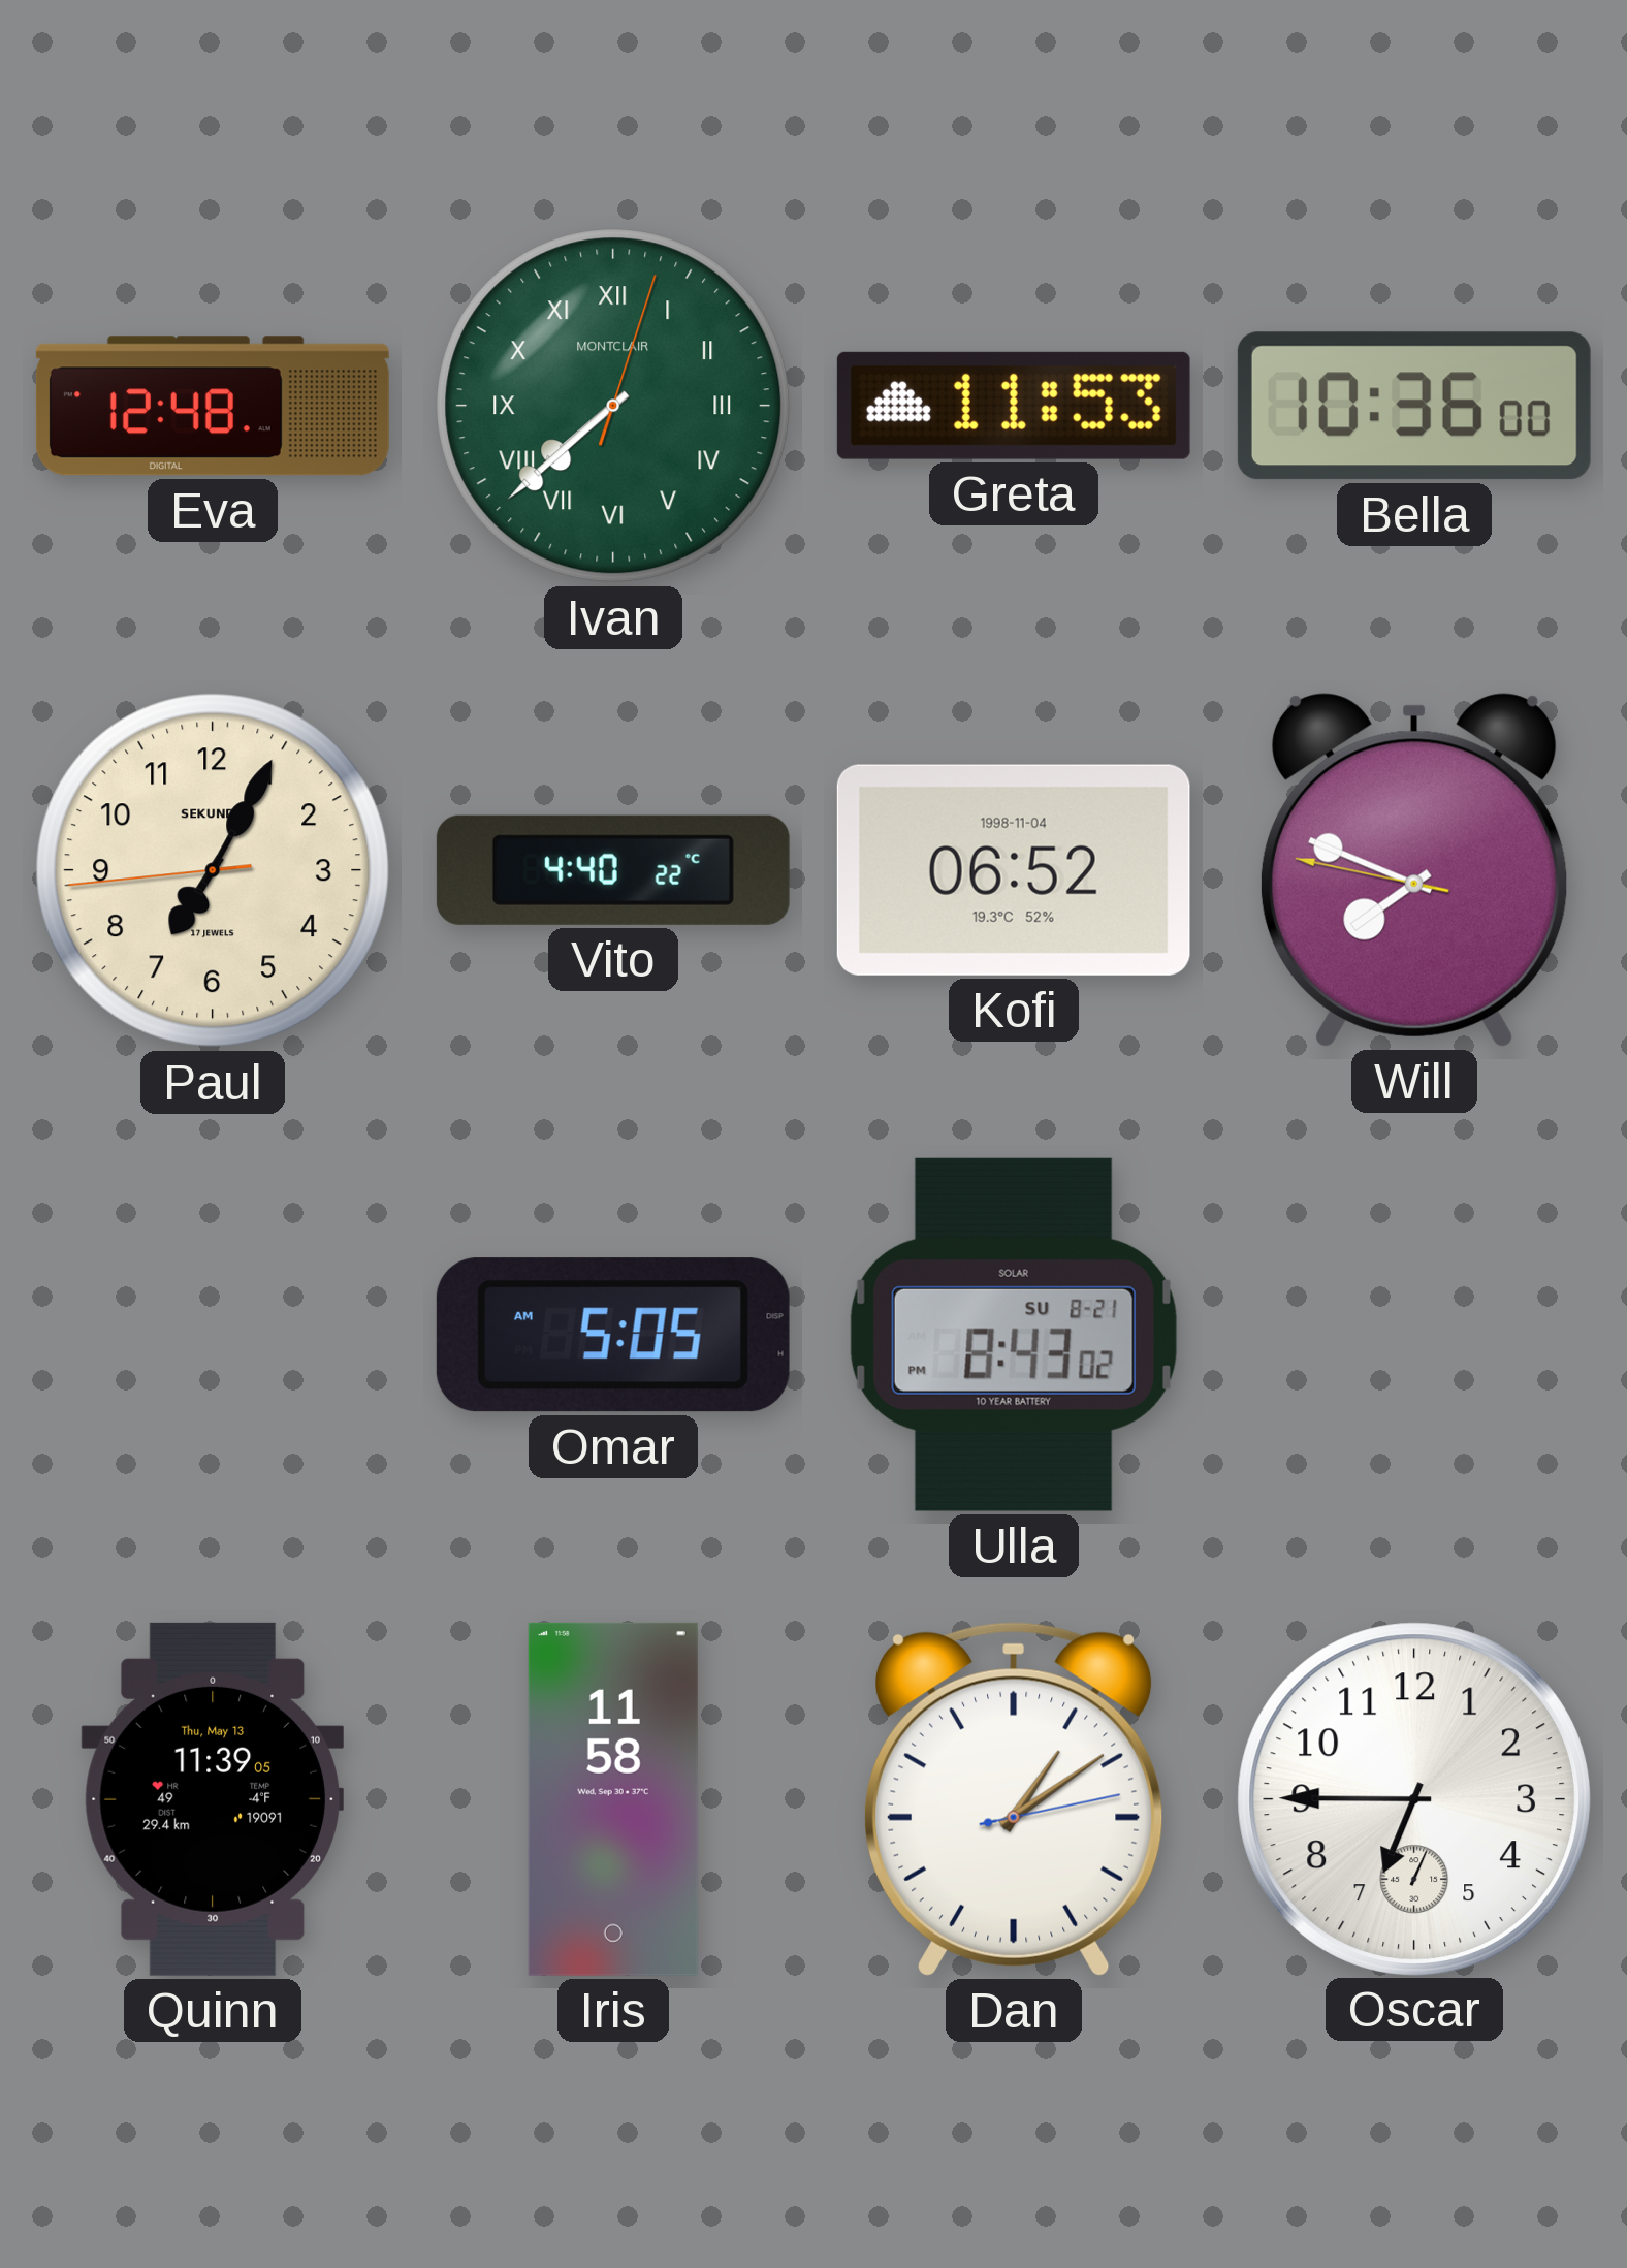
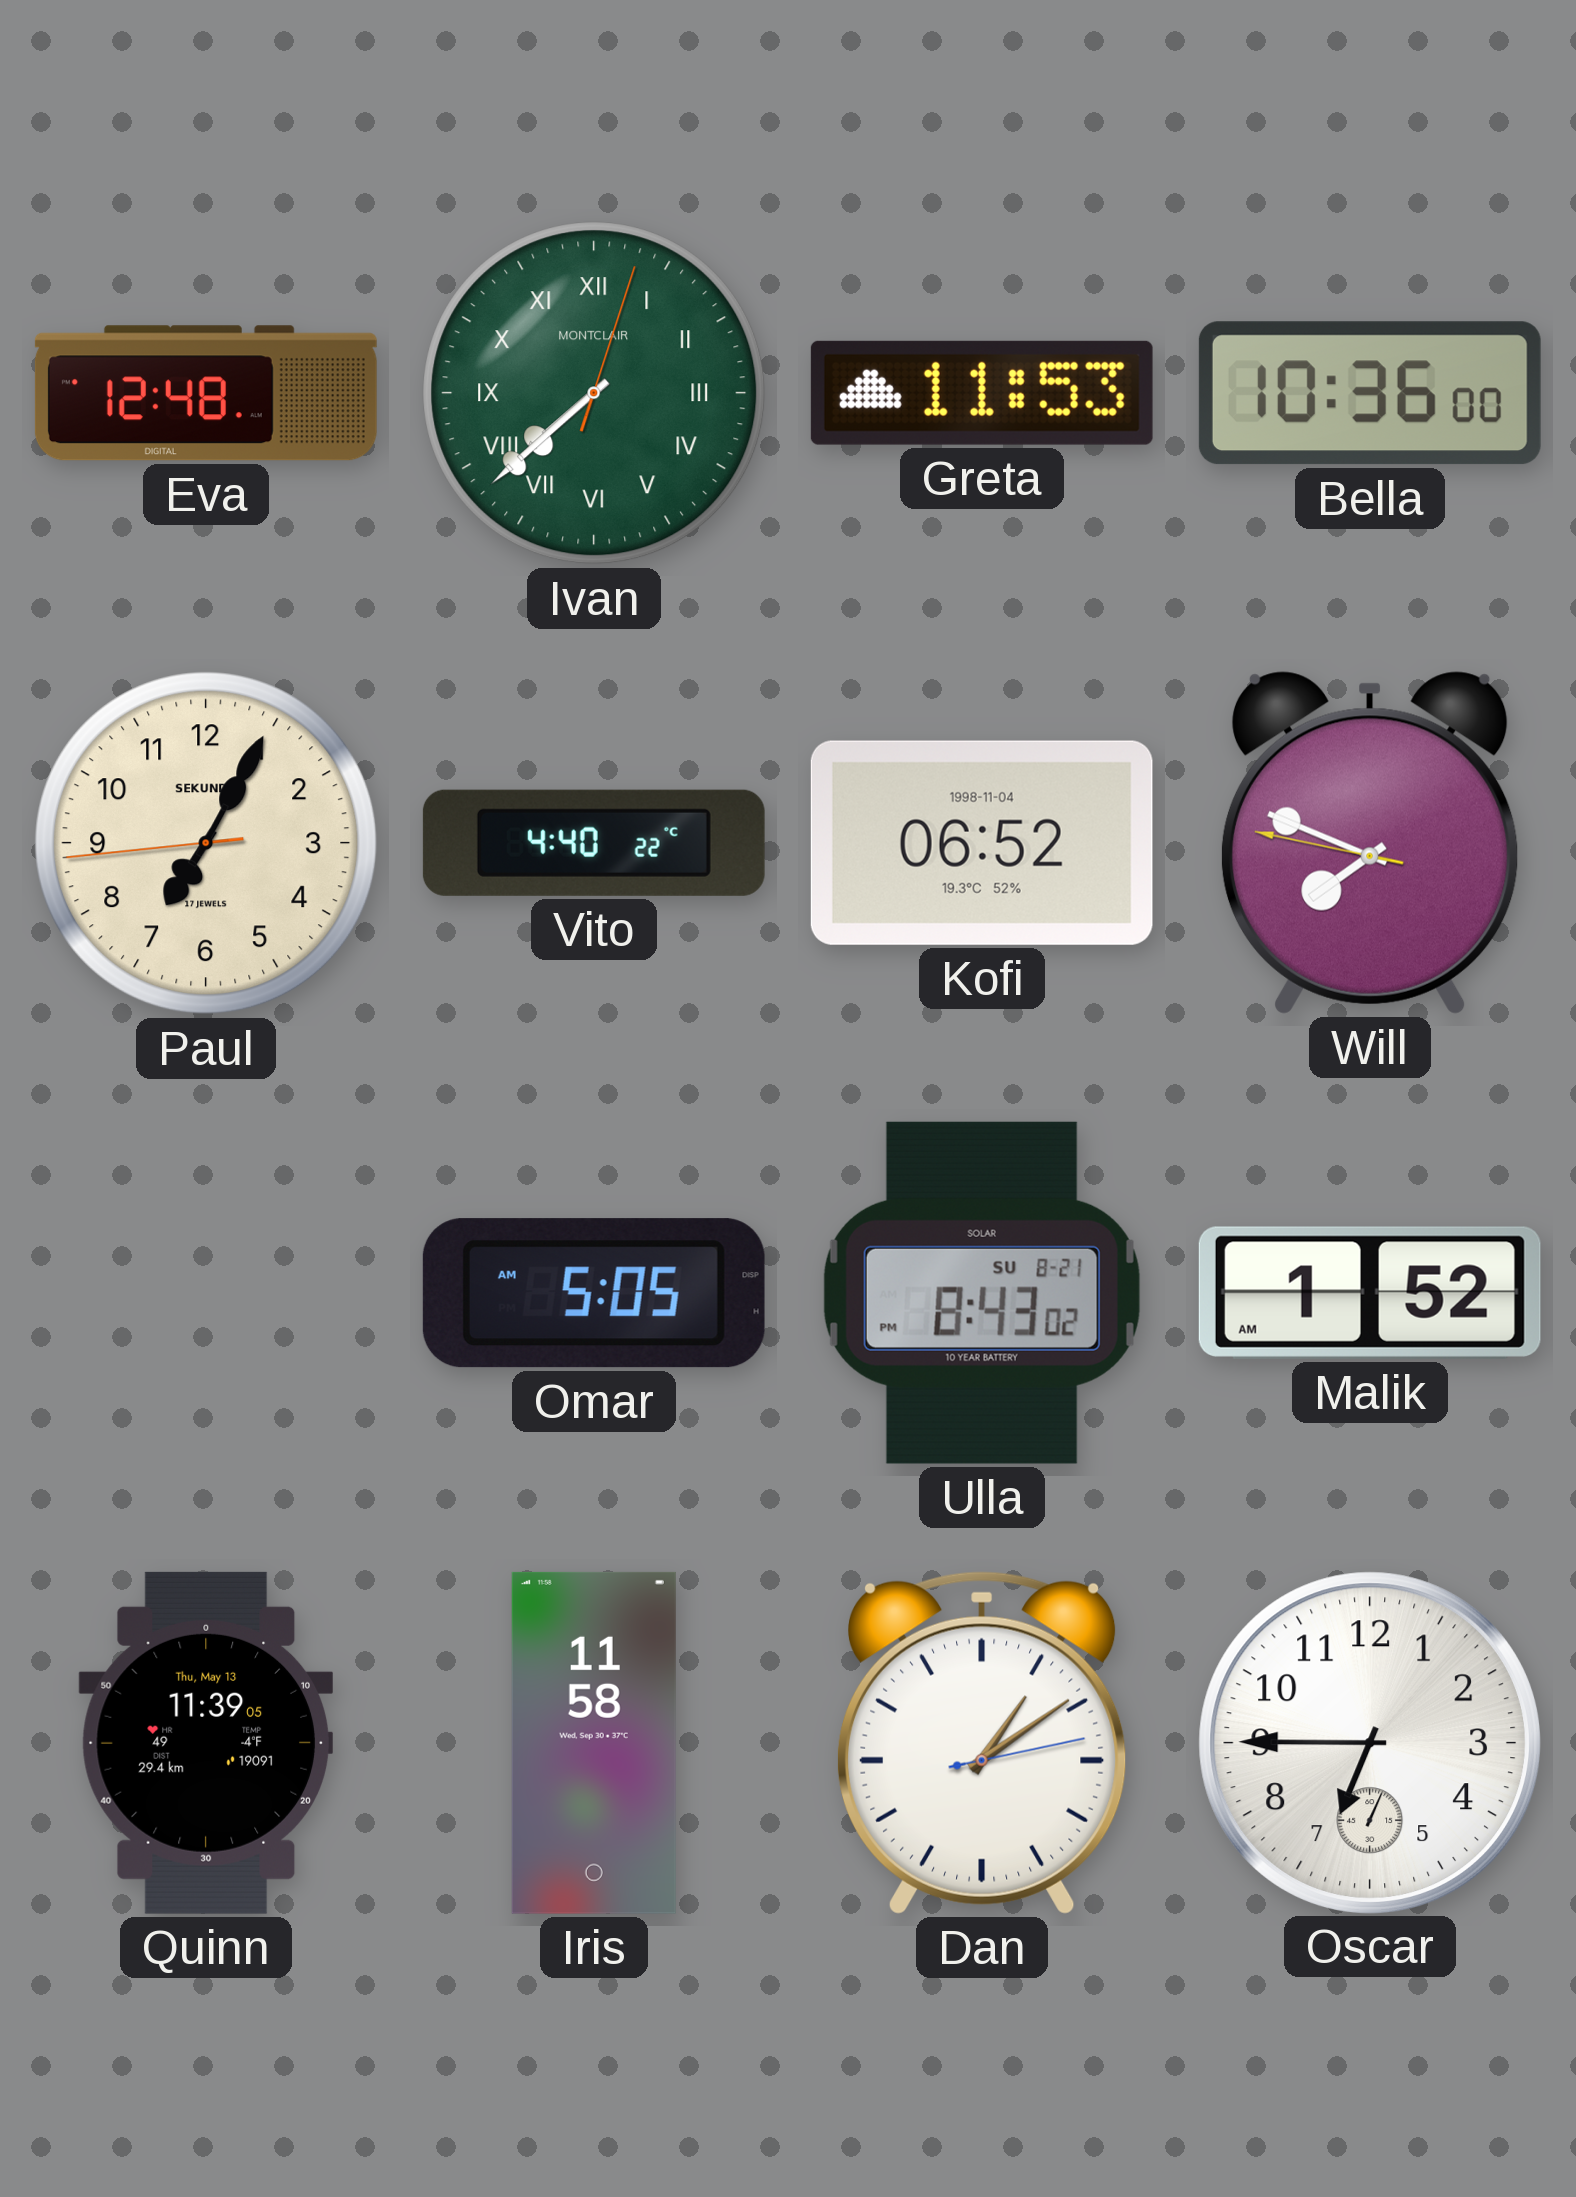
Malik: none -> 1:52 (1370, 1293)
